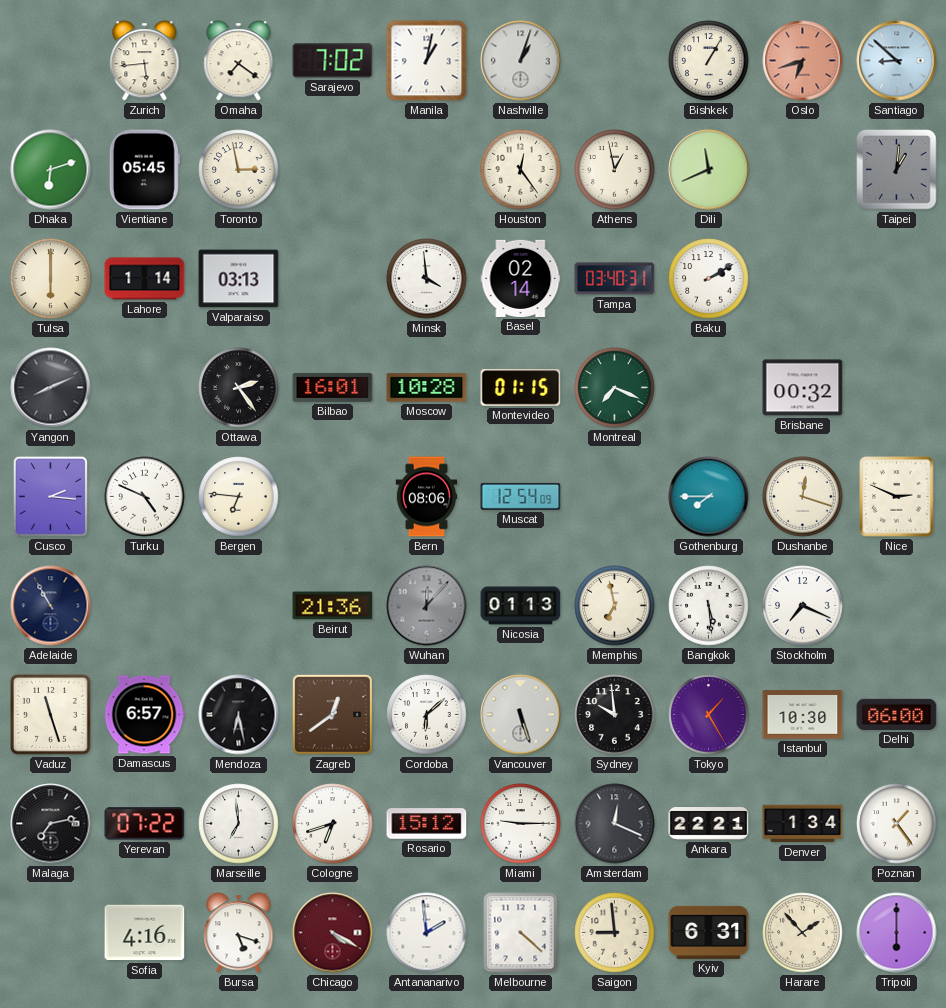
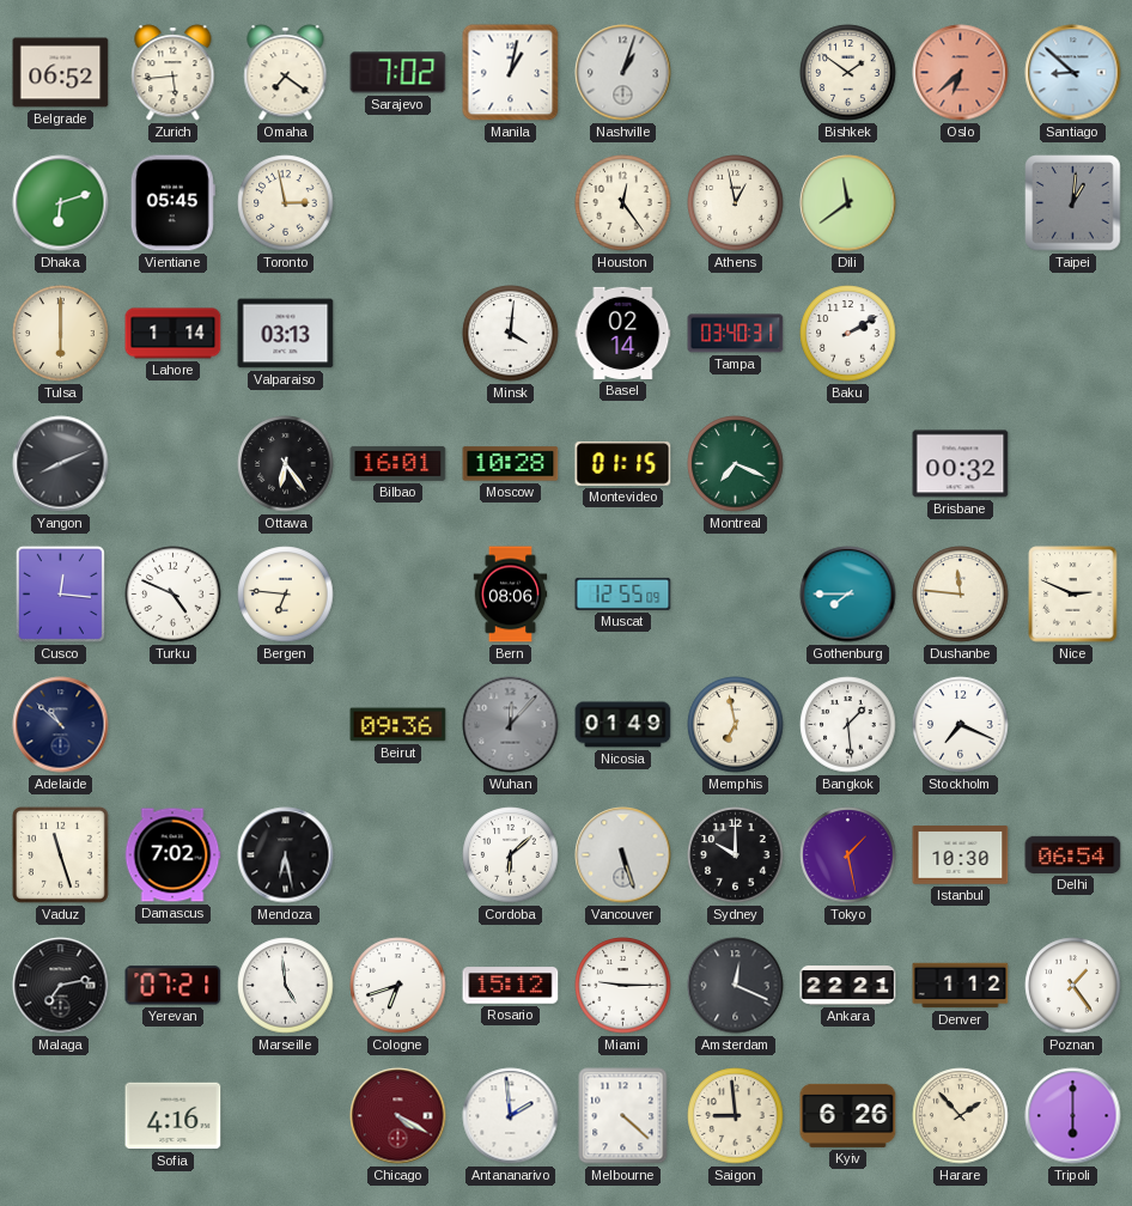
Belgrade: none -> 06:52 (61, 73)
Bishkek: 1:05 -> 1:51 (848, 73)
Oslo: 6:42 -> 6:38 (961, 73)
Dili: 11:41 -> 11:39 (848, 203)
Minsk: 3:59 -> 4:01 (511, 334)
Ottawa: 2:24 -> 6:24 (286, 464)
Cusco: 2:16 -> 12:16 (60, 593)
Muscat: 12:54 -> 12:55 (623, 593)
Dushanbe: 12:18 -> 11:46 (961, 595)
Adelaide: 10:55 -> 10:52 (61, 725)
Beirut: 21:36 -> 09:36 (398, 725)
Nicosia: 01:13 -> 01:49 (623, 725)
Bangkok: 5:29 -> 1:29 (848, 725)
Damascus: 6:57 -> 7:02 (172, 855)
Zagreb: 12:39 -> none (332, 714)
Sydney: 9:59 -> 10:00 (736, 855)
Tokyo: 1:25 -> 1:28 (848, 855)
Delhi: 06:00 -> 06:54 (1073, 854)
Yerevan: 07:22 -> 07:21 (174, 986)
Marseille: 6:59 -> 4:59 (286, 986)
Denver: 1:34 -> 1:12 (961, 986)
Bursa: 5:18 -> none (239, 933)
Kyiv: 6:31 -> 6:26 (848, 1115)
